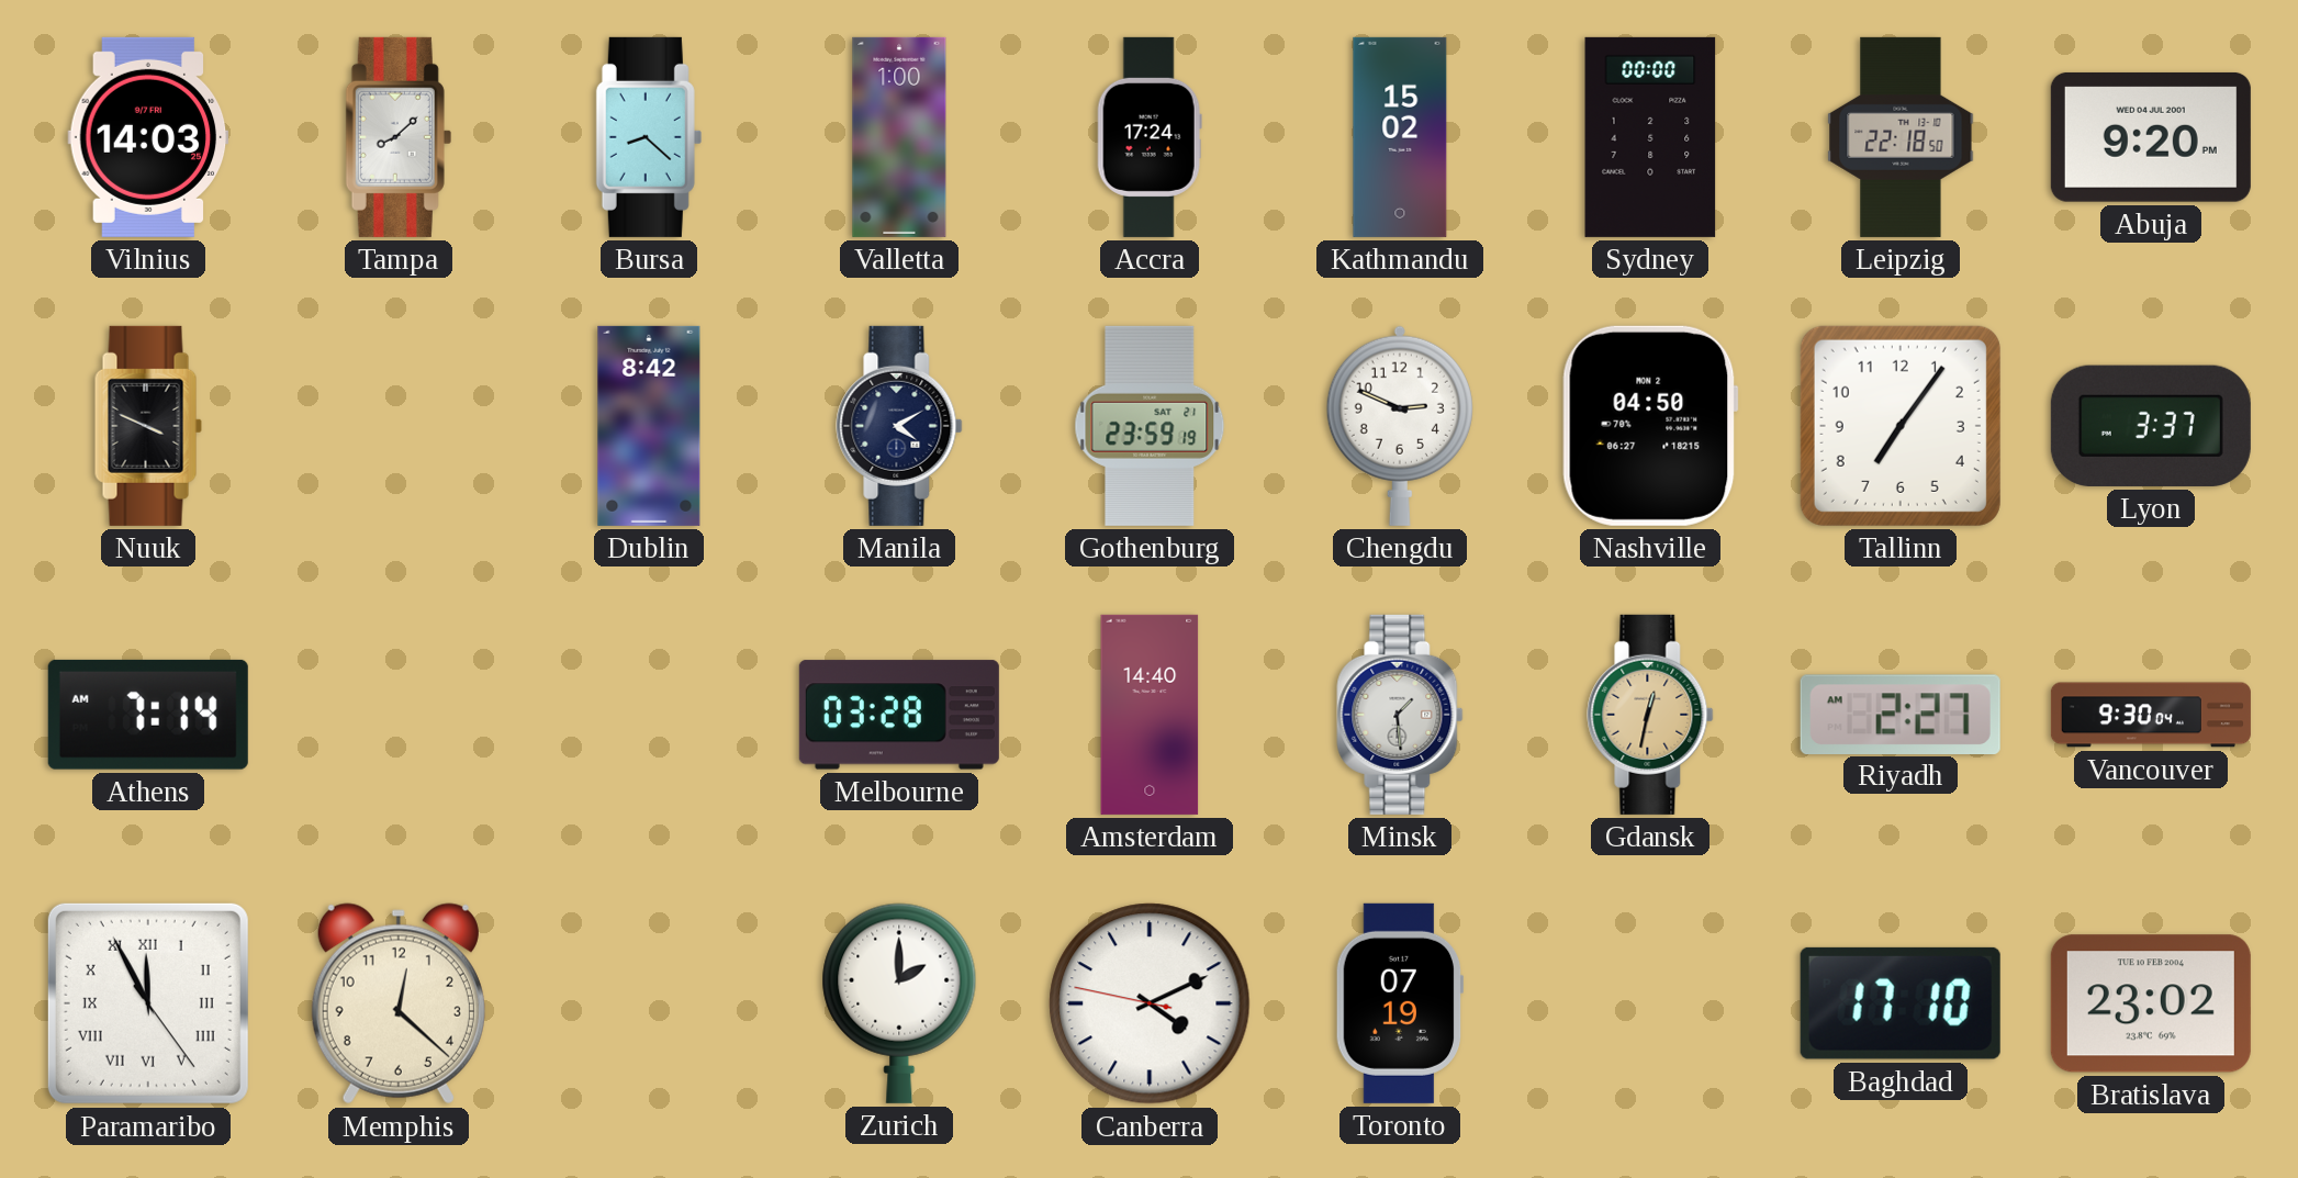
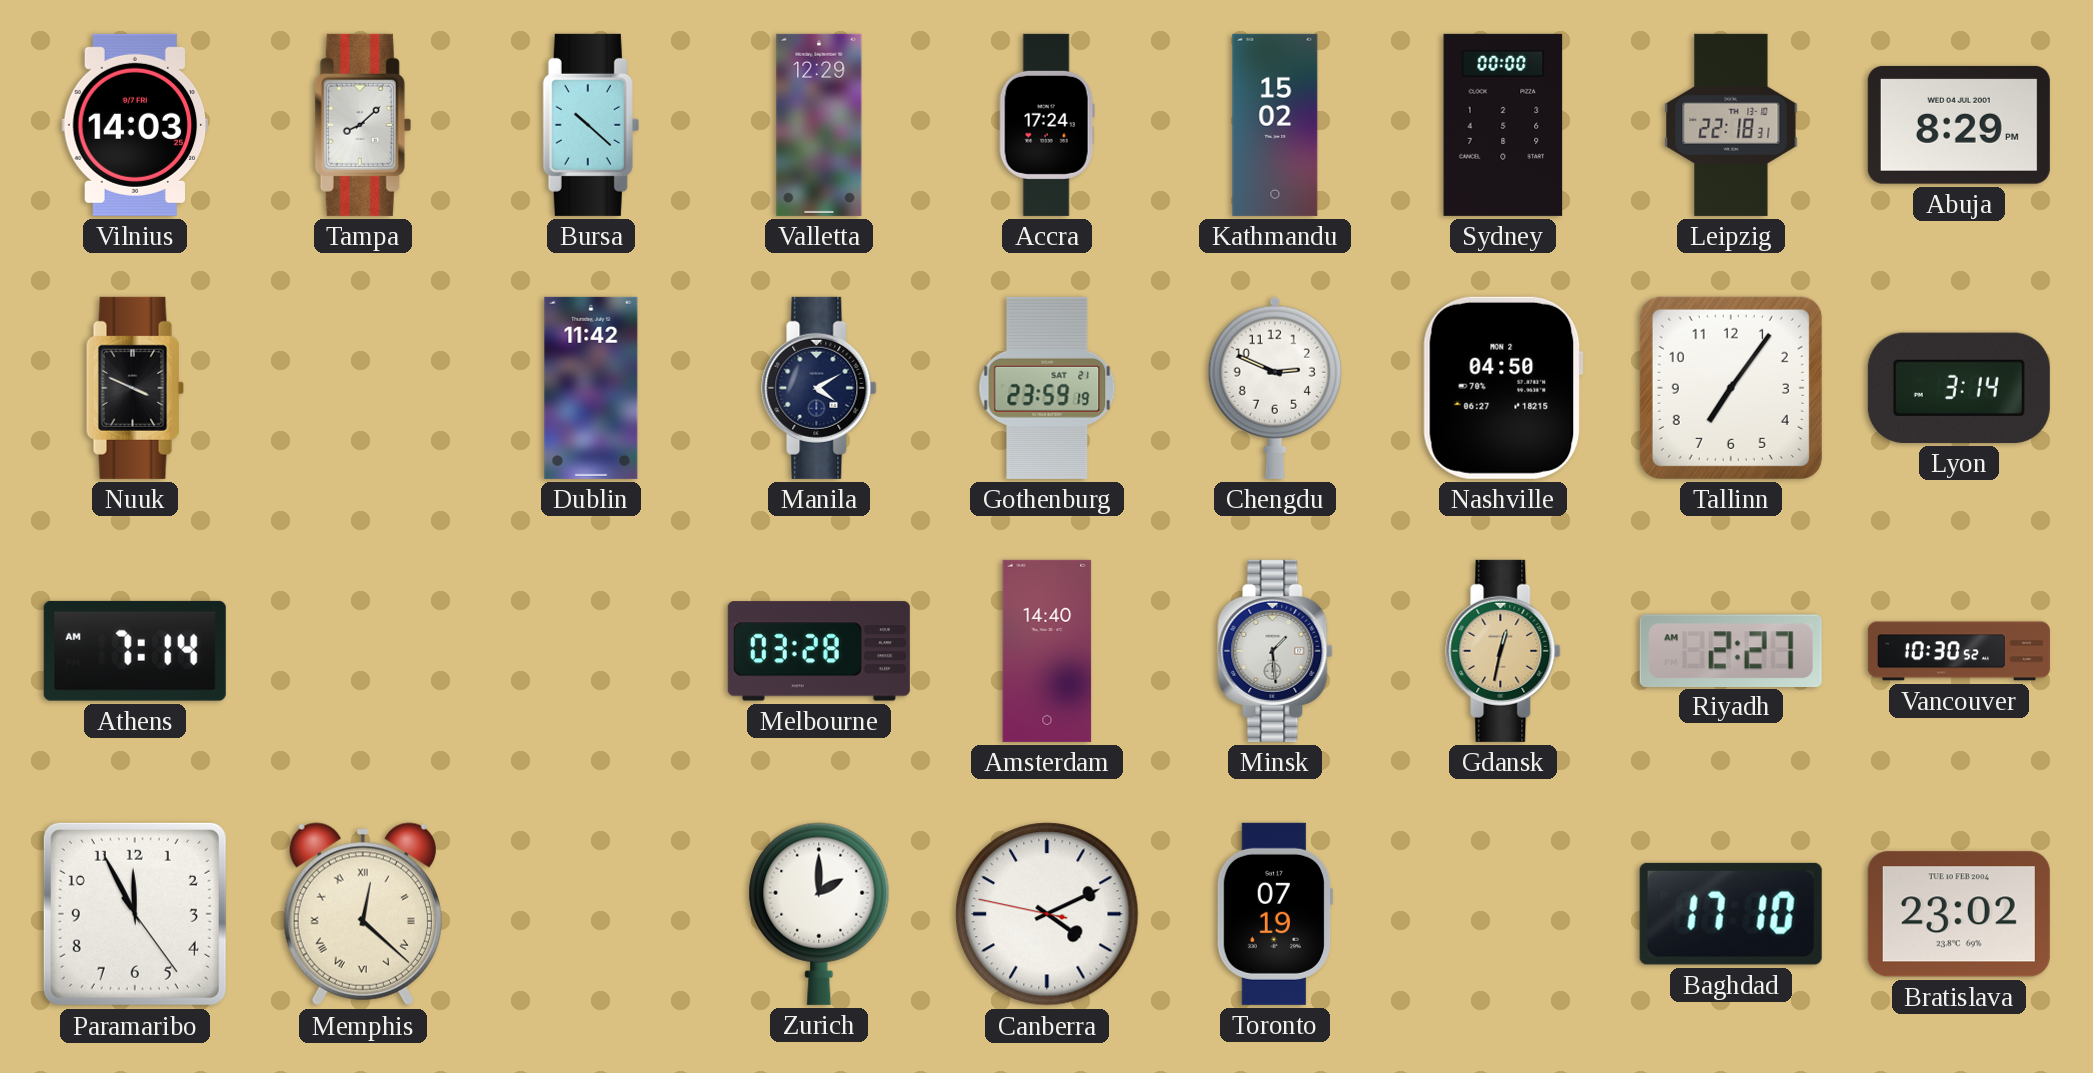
Bursa: 8:22 -> 10:22 (591, 125)
Valletta: 1:00 -> 12:29 (819, 125)
Leipzig: 22:18:50 -> 22:18:31 (1731, 125)
Abuja: 9:20 -> 8:29 (1959, 125)
Dublin: 8:42 -> 11:42 (591, 388)
Lyon: 3:37 -> 3:14 (1959, 388)
Vancouver: 9:30 -> 10:30 (1959, 651)
Paramaribo numerals: Roman -> Arabic (135, 914)
Memphis numerals: Arabic -> Roman (363, 914)
